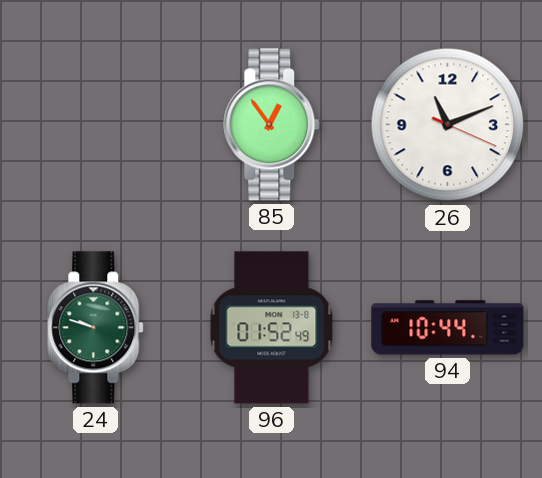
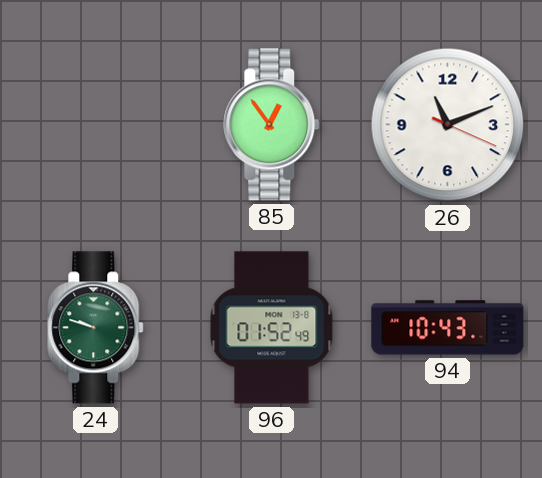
94: 10:44 -> 10:43 (448, 328)
